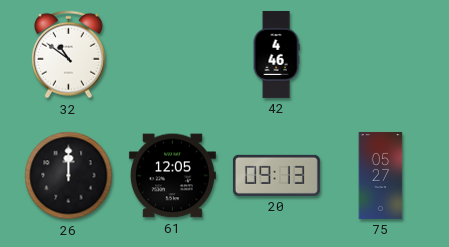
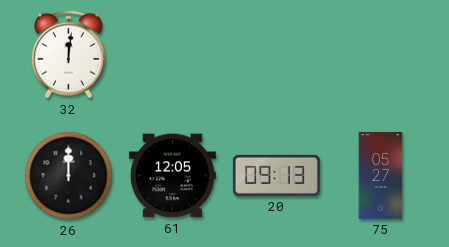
32: 10:51 -> 12:01 (69, 55)
42: 4:46 -> none (276, 54)
